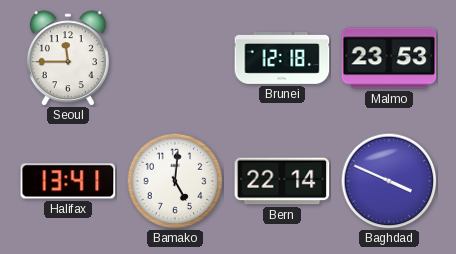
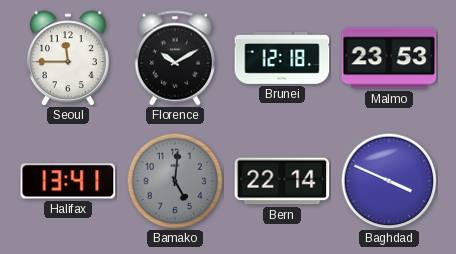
Florence: none -> 10:10 (175, 58)
Bamako dial: white -> grey (175, 181)
